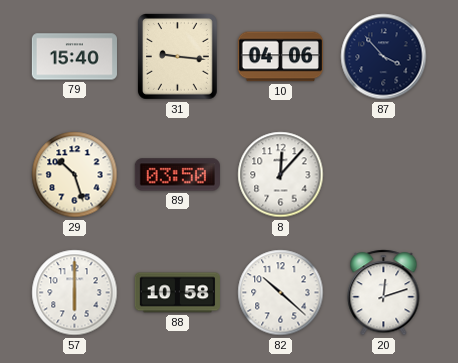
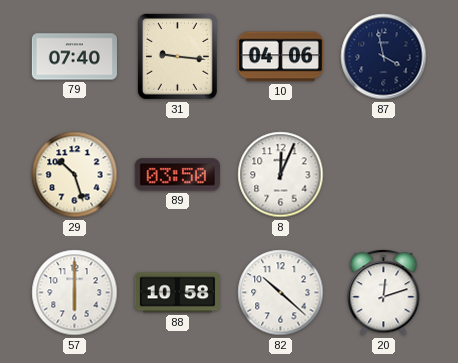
79: 15:40 -> 07:40 (74, 57)
87: 3:53 -> 3:58 (384, 57)
8: 12:07 -> 12:04 (281, 175)
